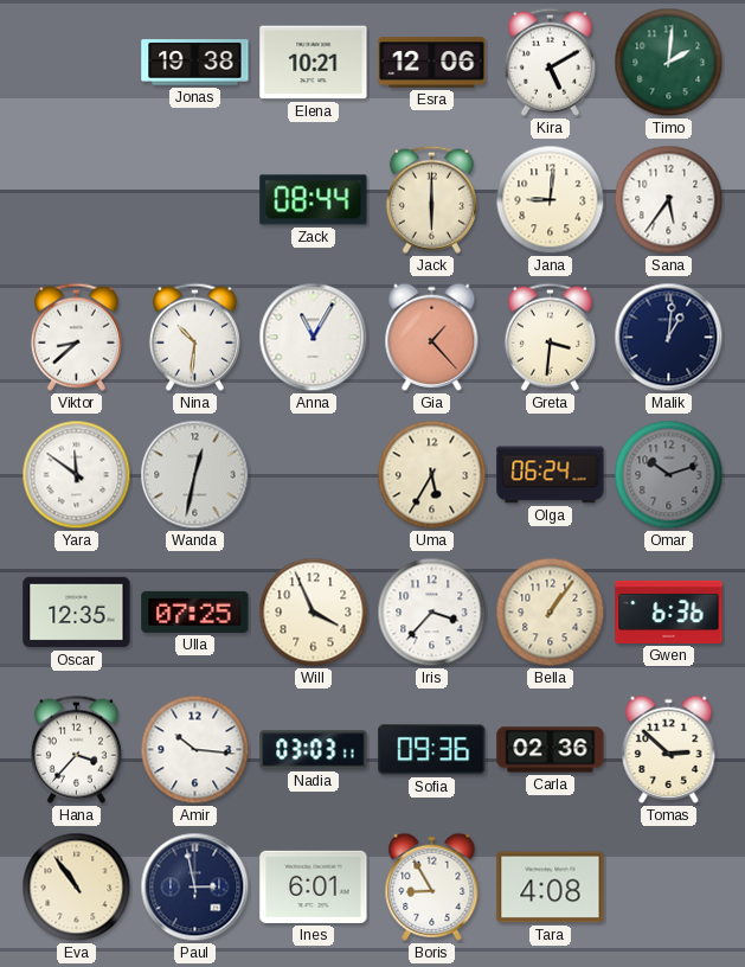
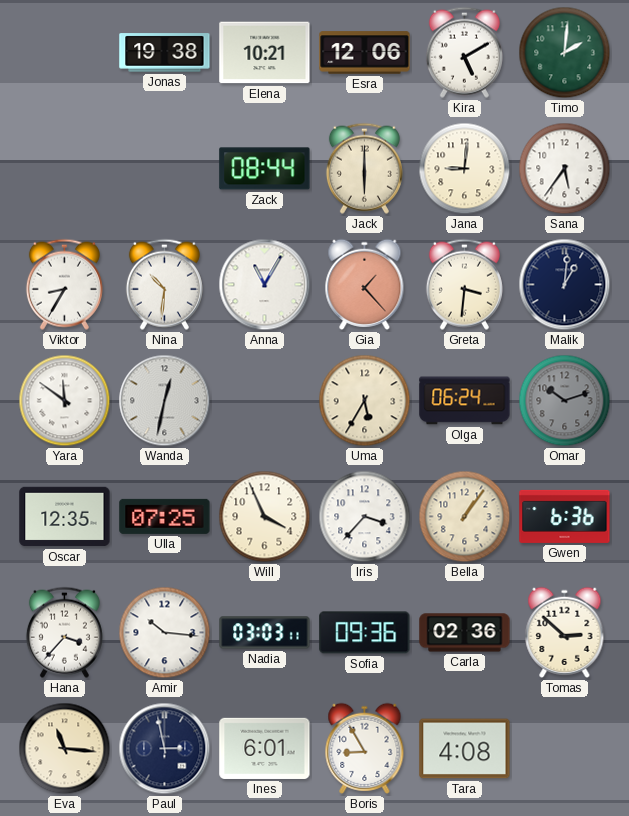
Viktor: 8:38 -> 8:35 (64, 284)
Eva: 10:54 -> 11:16 (65, 749)
